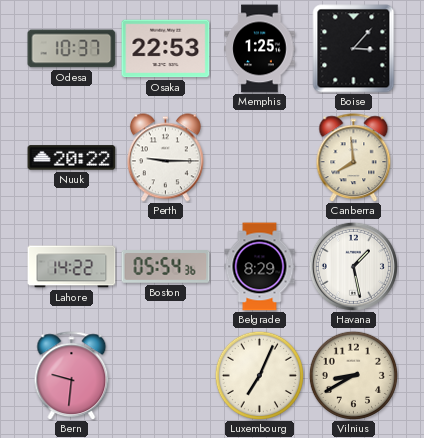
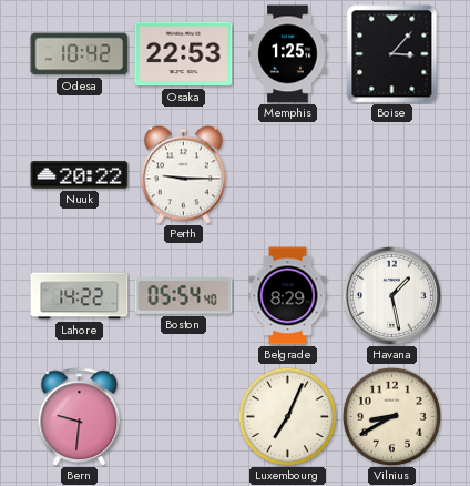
Odesa: 10:37 -> 10:42 (80, 54)
Canberra: 7:59 -> none (354, 158)
Boston: 05:54:36 -> 05:54:40 (184, 296)
